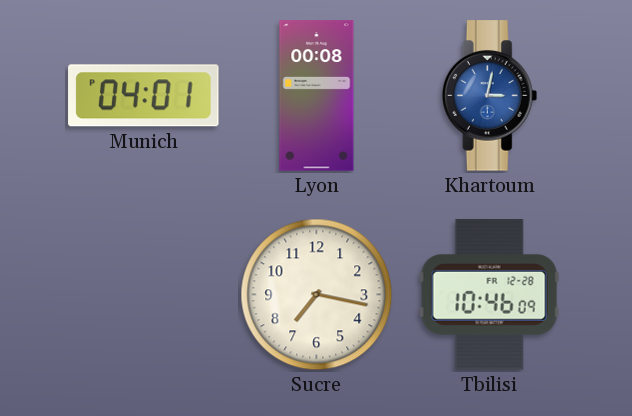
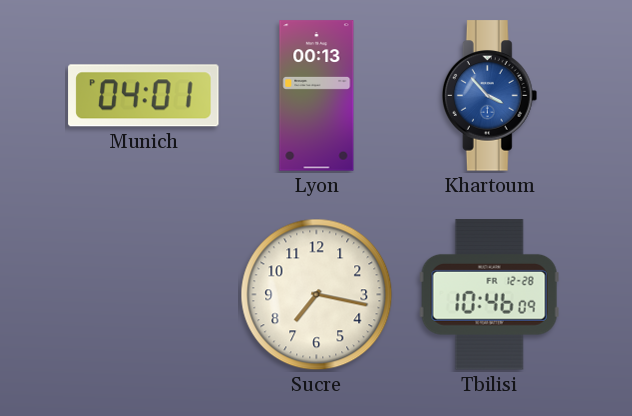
Lyon: 00:08 -> 00:13 (317, 96)
Khartoum: 3:02 -> 3:53 (490, 96)
